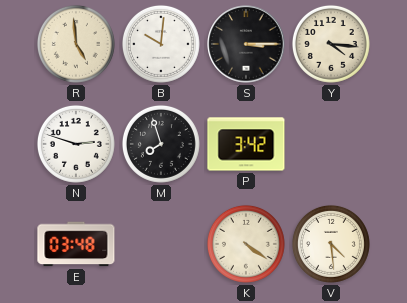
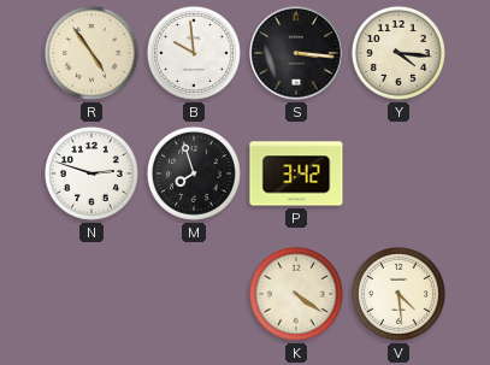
R: 4:59 -> 4:54 (91, 53)
B: 10:01 -> 9:59 (194, 53)
S: 3:15 -> 3:16 (296, 53)
E: 03:48 -> none (76, 244)
